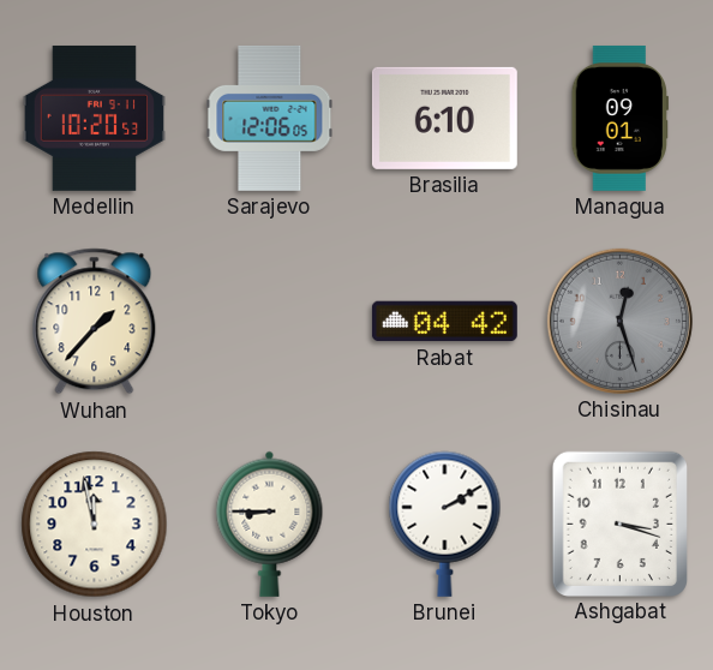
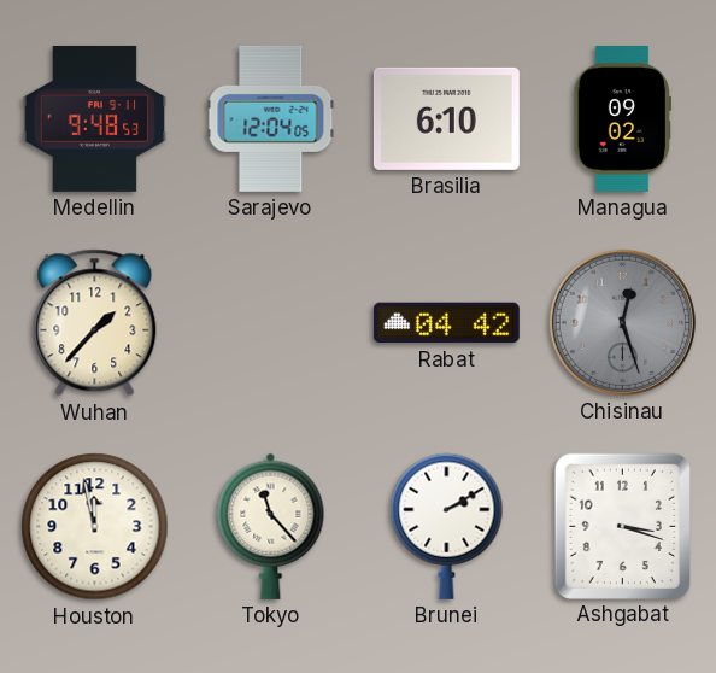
Medellin: 10:20 -> 9:48 (94, 118)
Sarajevo: 12:06 -> 12:04 (271, 118)
Managua: 09:01 -> 09:02 (622, 118)
Tokyo: 8:45 -> 11:23 (271, 526)
